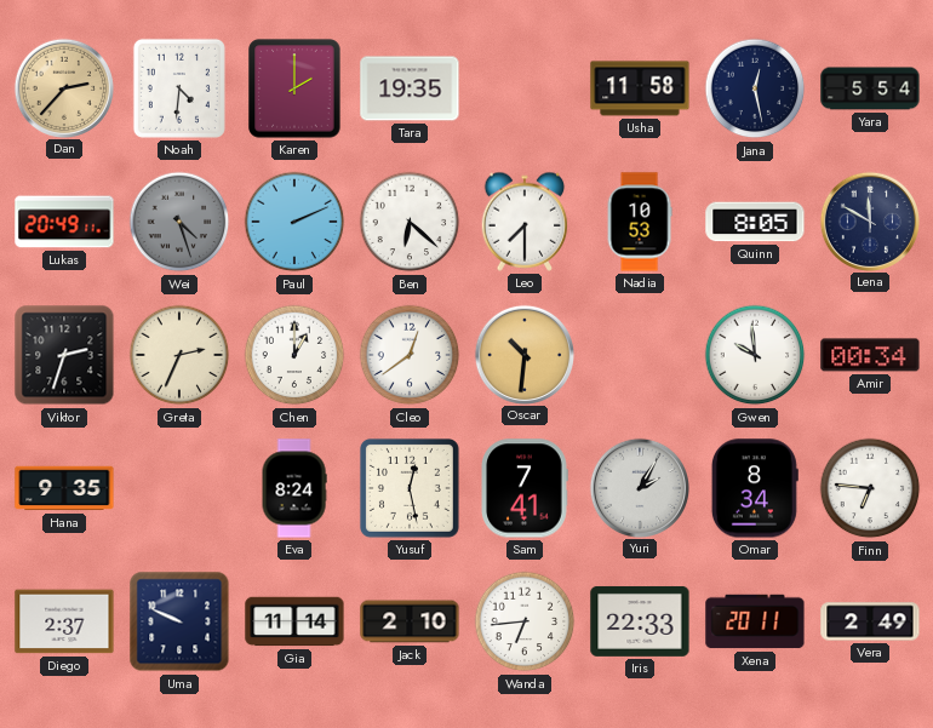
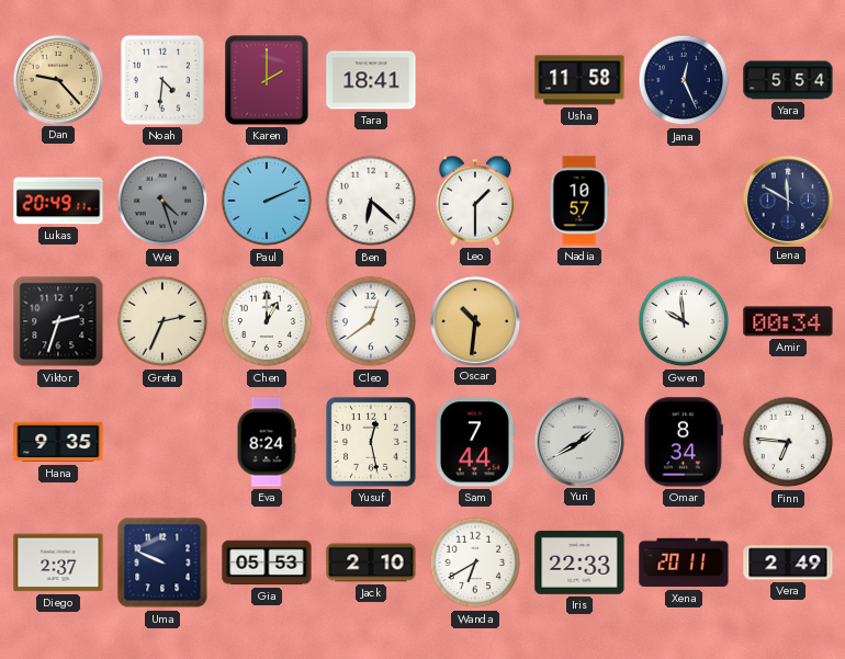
Dan: 2:37 -> 9:23 (57, 79)
Tara: 19:35 -> 18:41 (371, 80)
Jana: 12:28 -> 12:26 (684, 80)
Leo: 7:30 -> 1:30 (475, 201)
Nadia: 10:53 -> 10:57 (579, 201)
Quinn: 8:05 -> none (755, 222)
Sam: 7:41 -> 7:44 (475, 442)
Yuri: 2:05 -> 1:40 (578, 441)
Gia: 11:14 -> 05:53 (267, 563)
Wanda: 6:44 -> 6:40 (475, 563)
